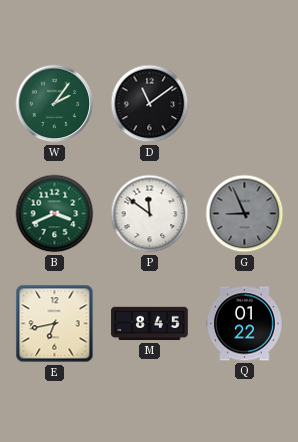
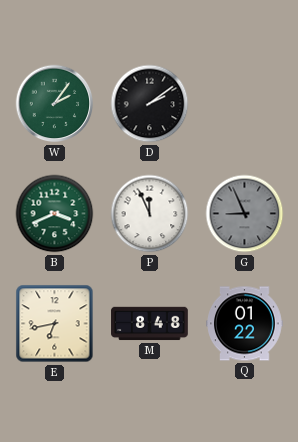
D: 11:09 -> 2:09 (150, 104)
P: 11:51 -> 11:56 (150, 214)
M: 8:45 -> 8:48 (150, 324)
